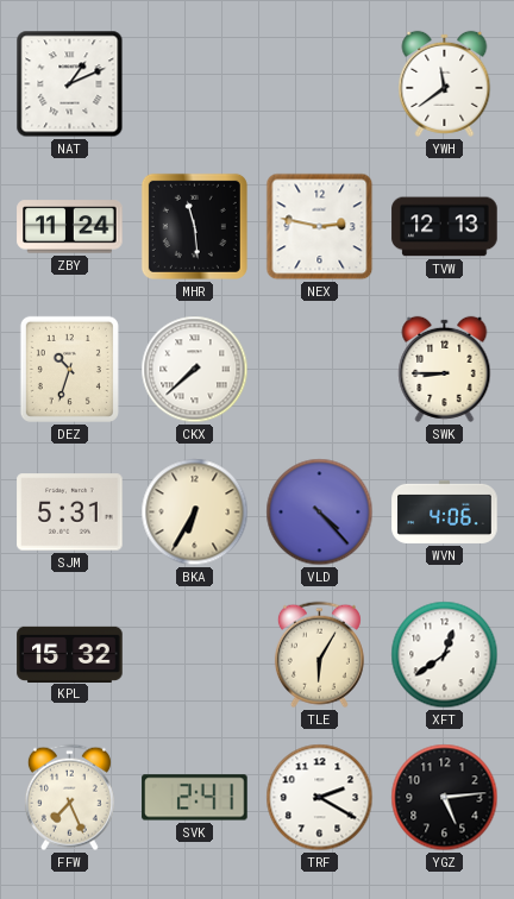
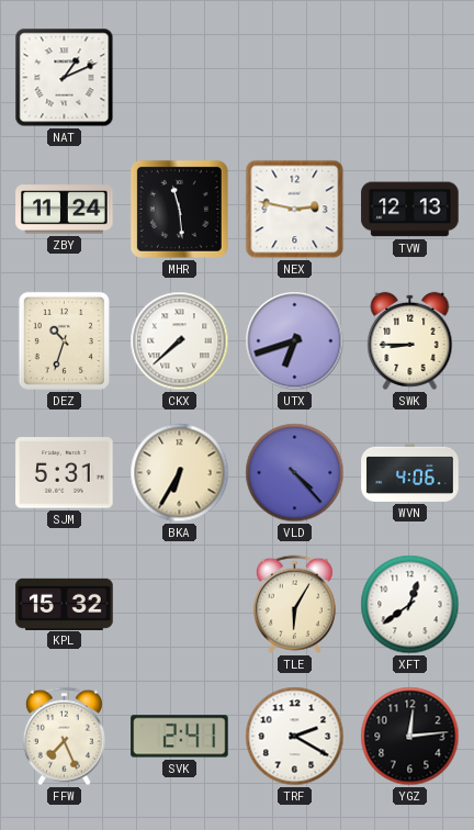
YWH: 11:39 -> none (445, 83)
UTX: none -> 6:42 (295, 341)
YGZ: 5:14 -> 12:14 (410, 737)
